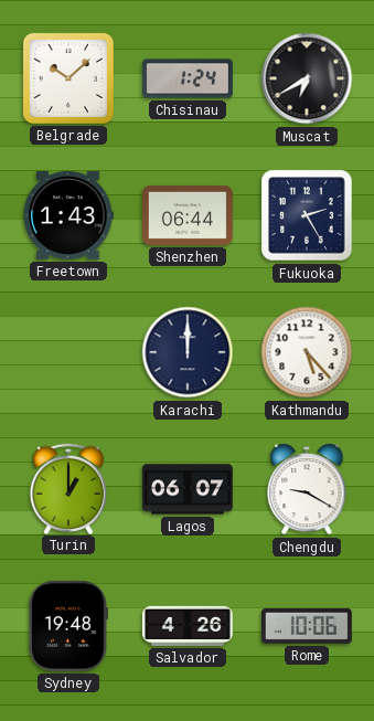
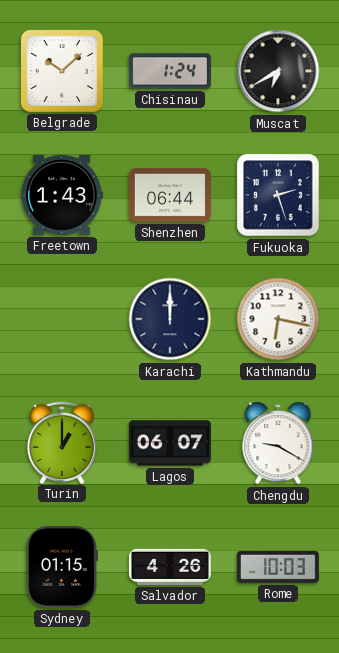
Fukuoka: 2:25 -> 2:27 (278, 195)
Kathmandu: 5:23 -> 6:17 (278, 319)
Sydney: 19:48 -> 01:15 (62, 567)
Rome: 10:06 -> 10:03 (278, 567)
